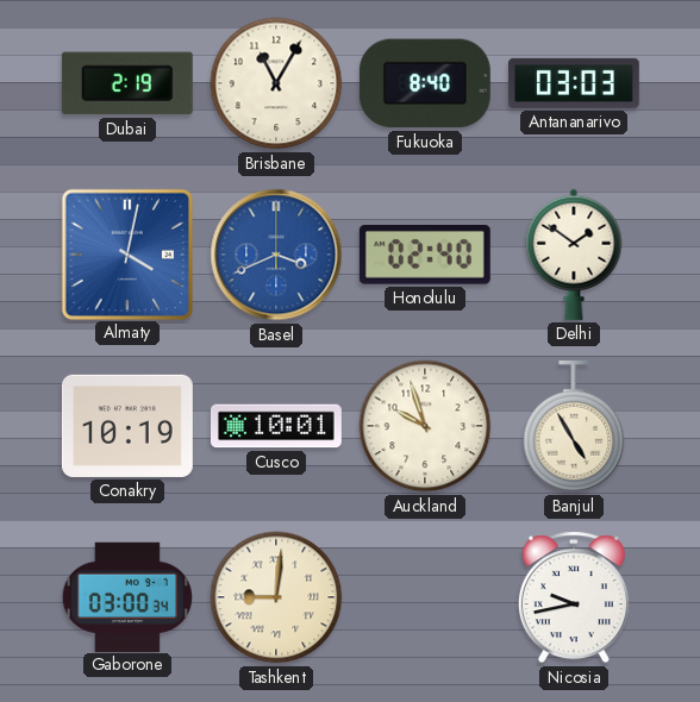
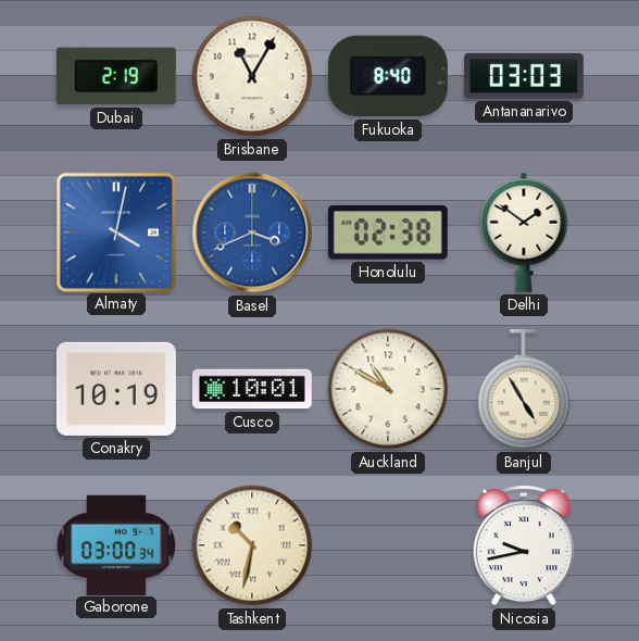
Honolulu: 02:40 -> 02:38 (388, 232)
Auckland: 9:57 -> 10:50 (388, 389)
Tashkent: 9:01 -> 10:32 (252, 545)
